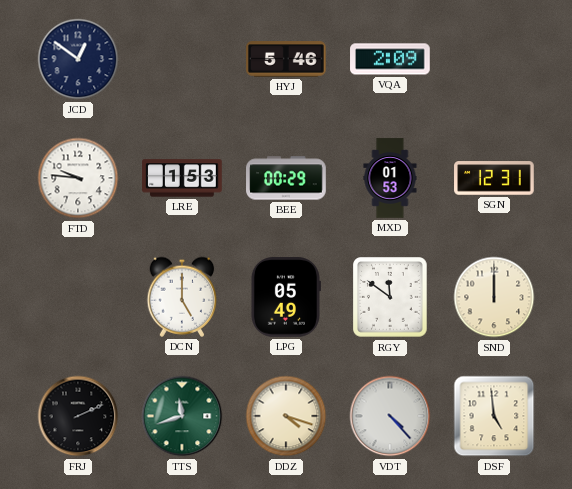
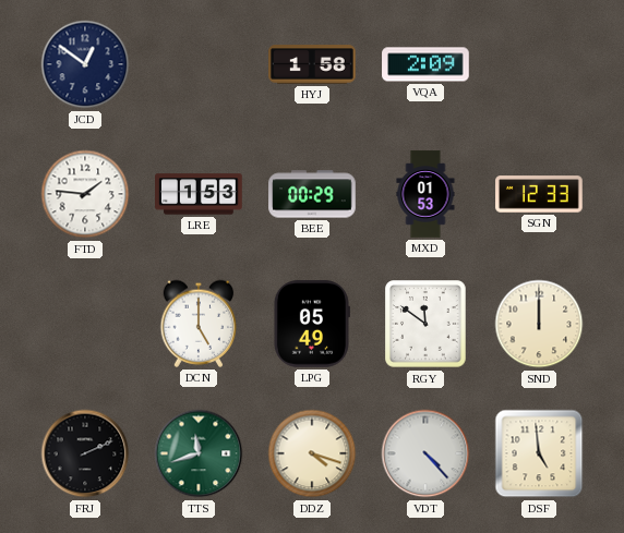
HYJ: 5:46 -> 1:58 (312, 64)
FTD: 9:46 -> 1:46 (85, 194)
SGN: 12:31 -> 12:33 (539, 194)
